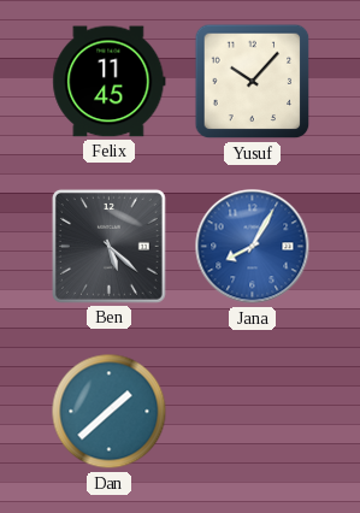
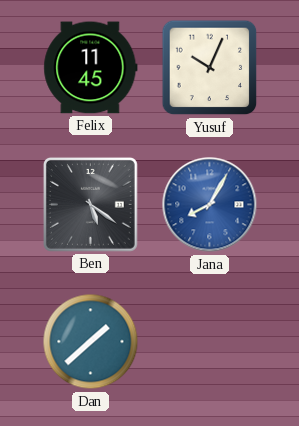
Yusuf: 10:07 -> 10:04 (210, 68)
Ben: 5:22 -> 5:21 (90, 204)
